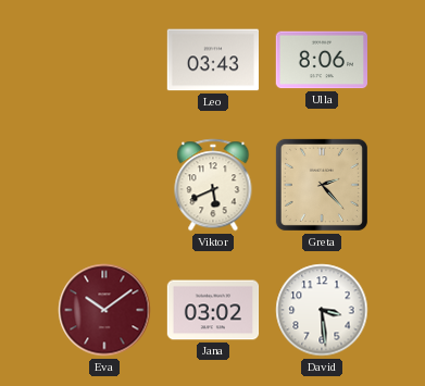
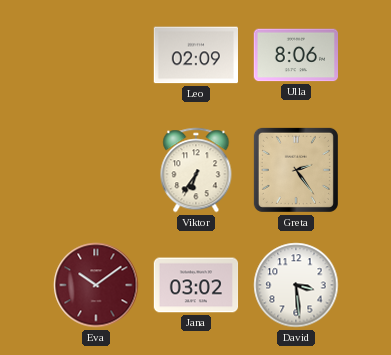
Leo: 03:43 -> 02:09 (195, 55)
Viktor: 5:41 -> 6:36 (196, 170)
Greta: 2:23 -> 2:24 (296, 170)
